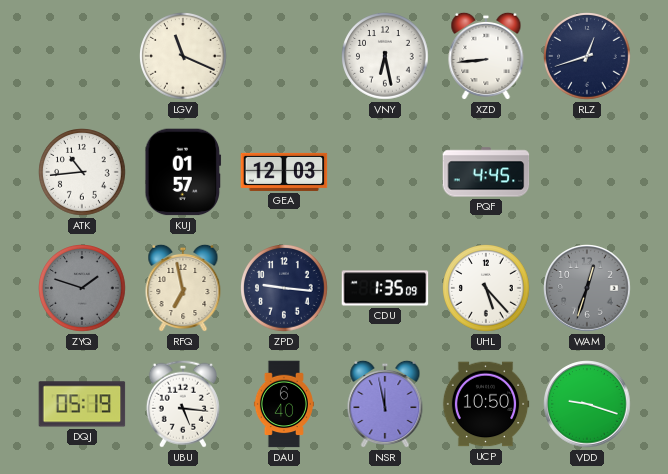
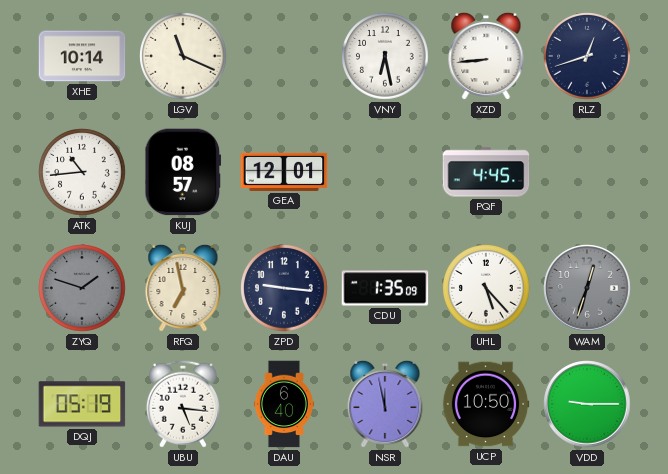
XHE: none -> 10:14 (82, 56)
KUJ: 01:57 -> 08:57 (183, 172)
GEA: 12:03 -> 12:01 (284, 172)
VDD: 9:18 -> 9:15 (587, 404)
